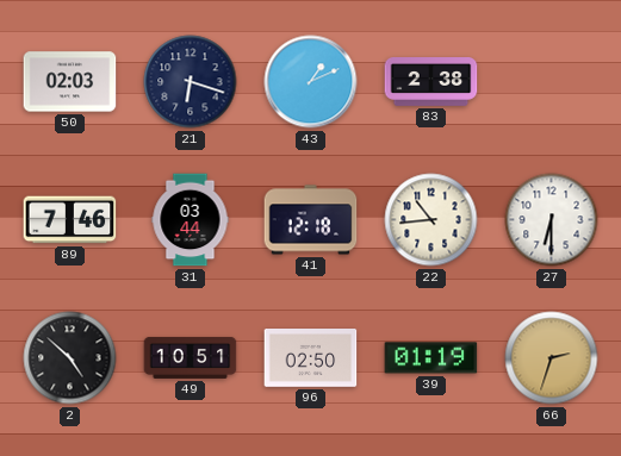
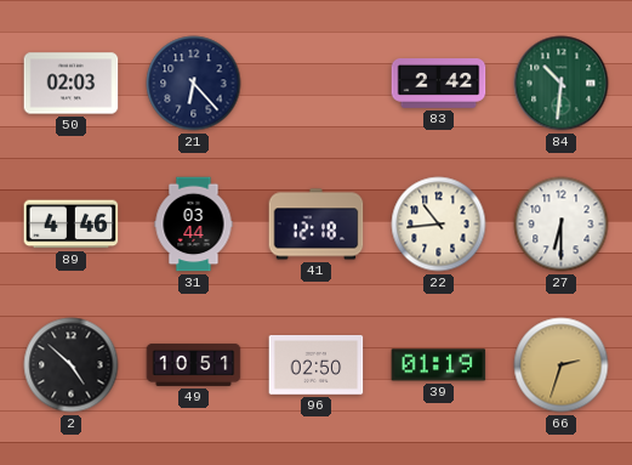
21: 6:18 -> 6:23 (194, 84)
43: 1:11 -> none (311, 82)
83: 2:38 -> 2:42 (439, 84)
84: none -> 10:31 (562, 84)
89: 7:46 -> 4:46 (72, 225)
